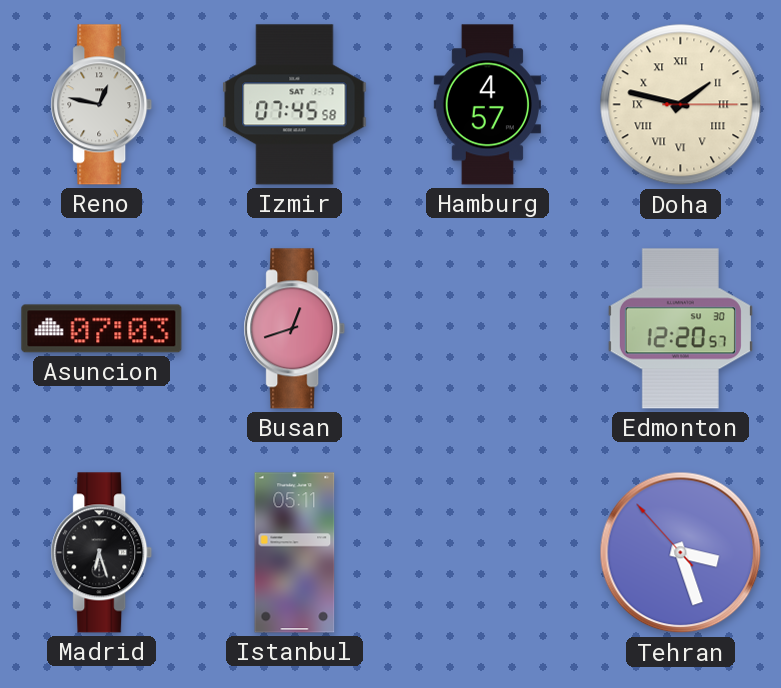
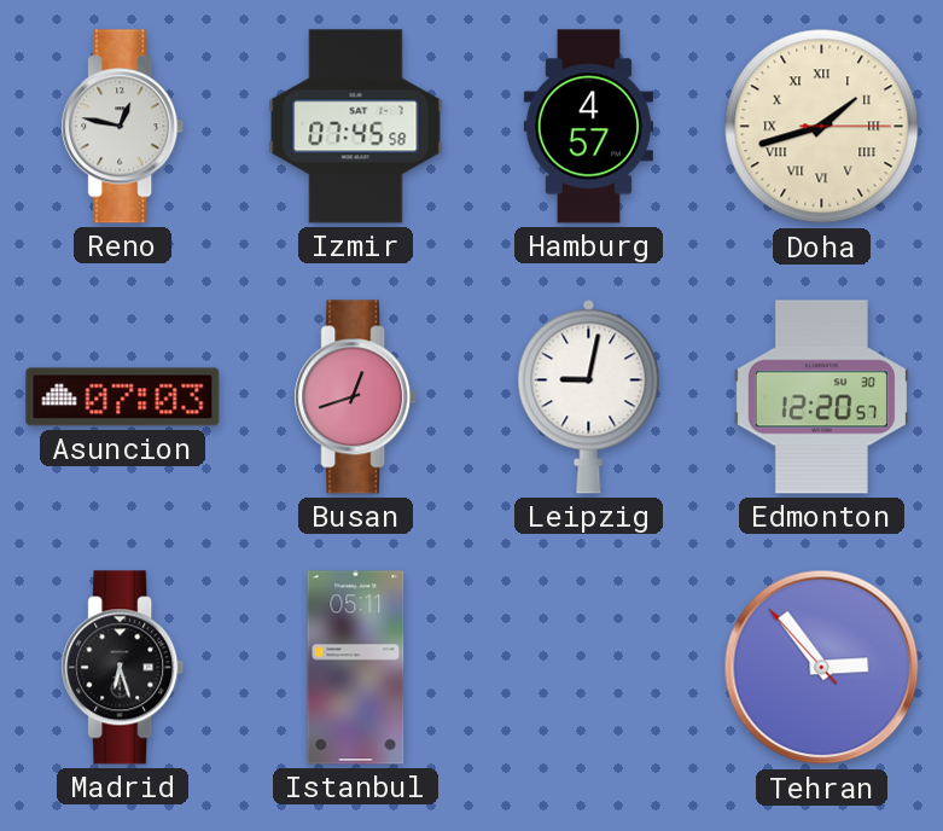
Doha: 1:47 -> 1:42 (822, 127)
Leipzig: none -> 9:02 (589, 396)
Tehran: 3:26 -> 2:53 (822, 668)
